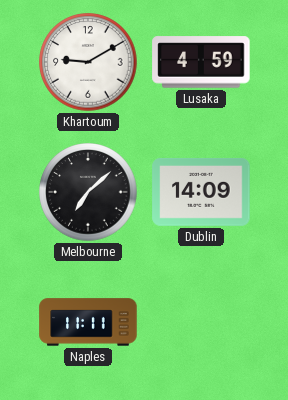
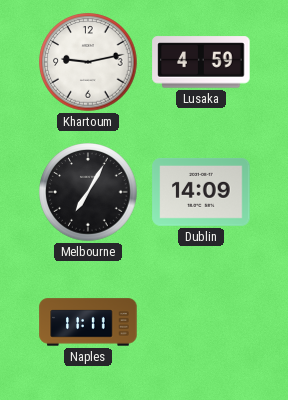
Khartoum: 9:10 -> 9:13 (88, 62)
Melbourne: 7:08 -> 7:05 (88, 192)
